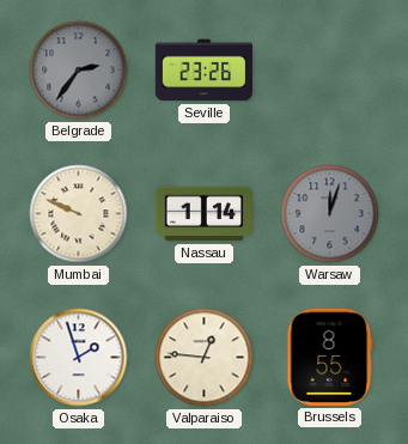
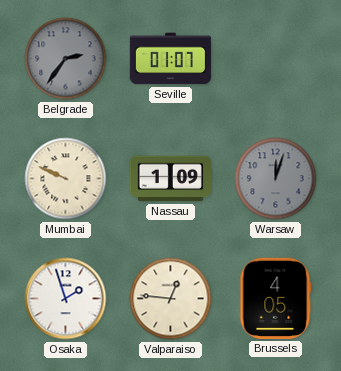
Seville: 23:26 -> 01:07 (170, 59)
Nassau: 1:14 -> 1:09 (170, 179)
Brussels: 8:55 -> 4:05 (276, 298)
